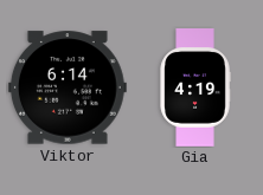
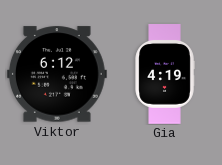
Viktor: 6:14 -> 6:12 (57, 74)
